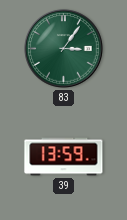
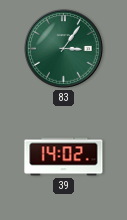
39: 13:59 -> 14:02 (64, 157)
